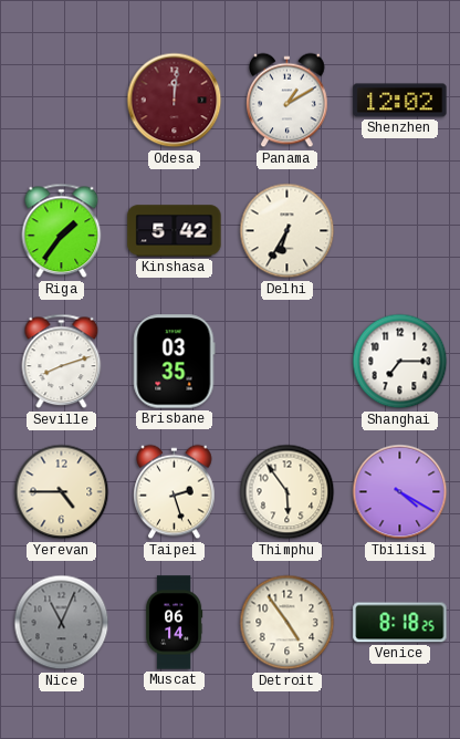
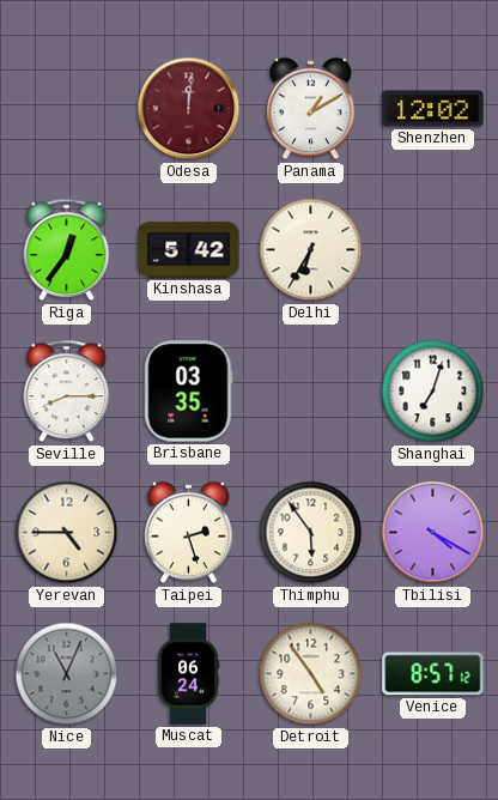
Riga: 1:36 -> 12:36 (67, 250)
Seville: 8:12 -> 8:15 (67, 392)
Shanghai: 7:15 -> 7:03 (433, 392)
Muscat: 06:14 -> 06:24 (189, 674)
Venice: 8:18 -> 8:57 (433, 674)
